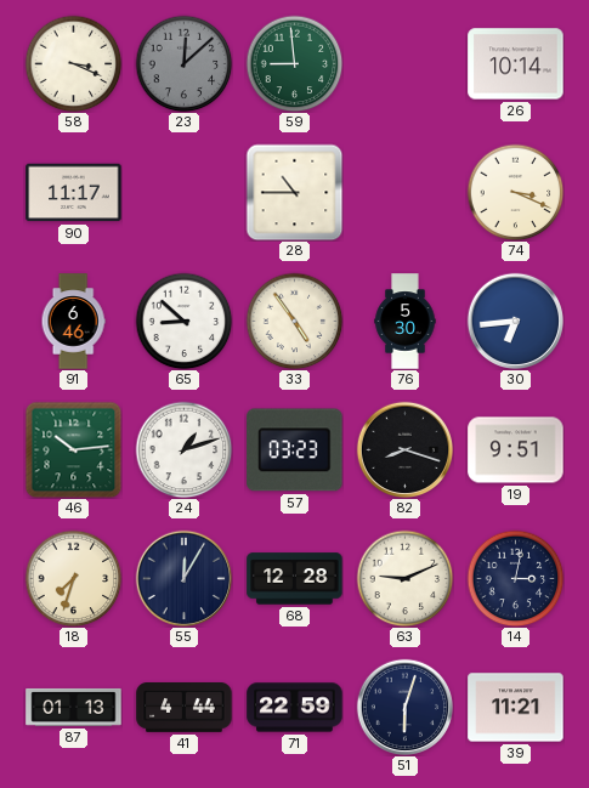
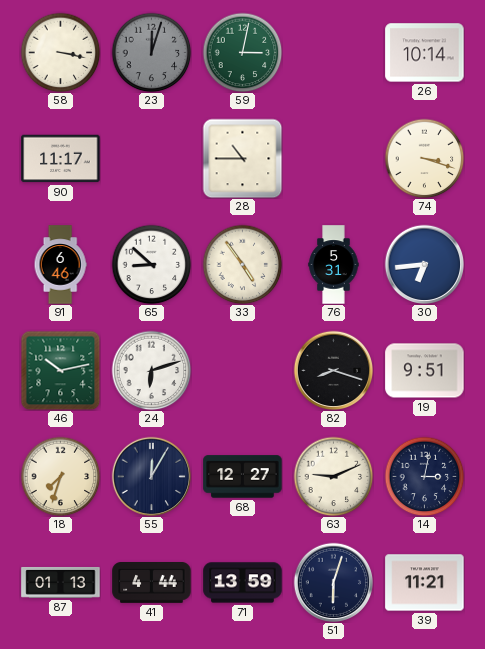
58: 3:19 -> 3:17 (60, 52)
23: 12:08 -> 12:03 (151, 52)
59: 8:59 -> 3:02 (242, 52)
74: 3:19 -> 3:18 (424, 158)
76: 5:30 -> 5:31 (334, 265)
46: 10:14 -> 10:13 (60, 370)
24: 1:12 -> 6:12 (151, 370)
57: 03:23 -> none (295, 450)
68: 12:28 -> 12:27 (243, 477)
71: 22:59 -> 13:59 (243, 583)
